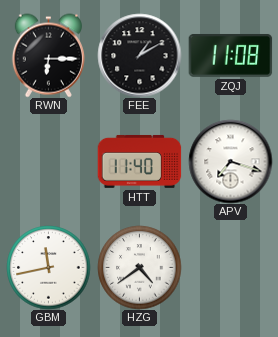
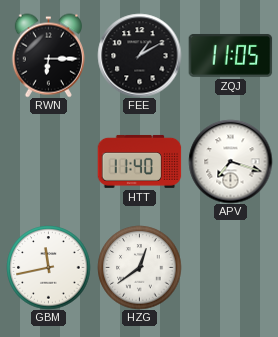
ZQJ: 11:08 -> 11:05 (230, 55)
HZG: 4:39 -> 12:39 (139, 267)
